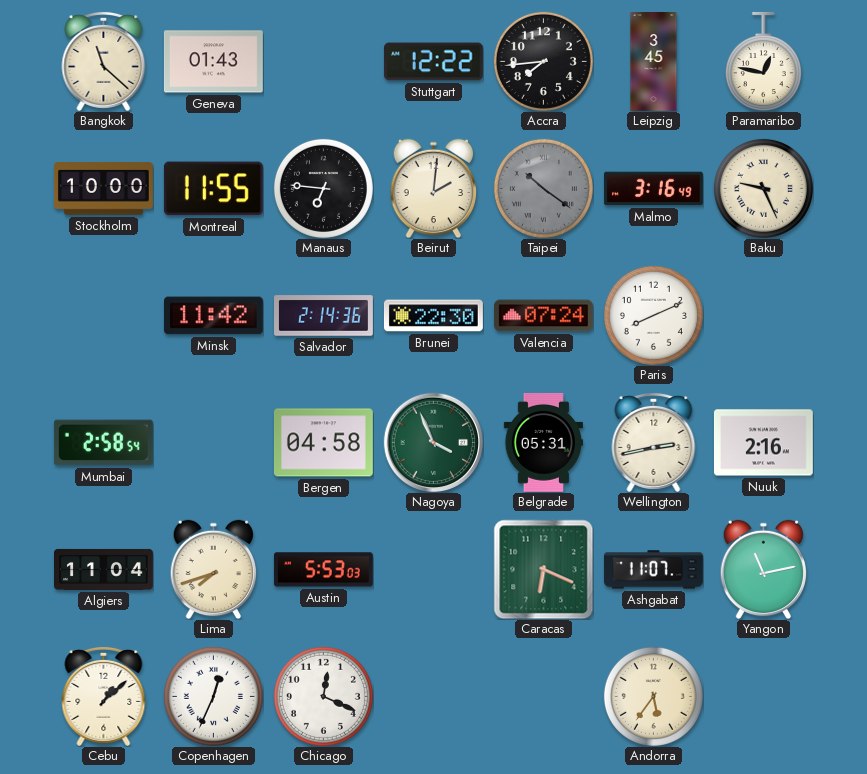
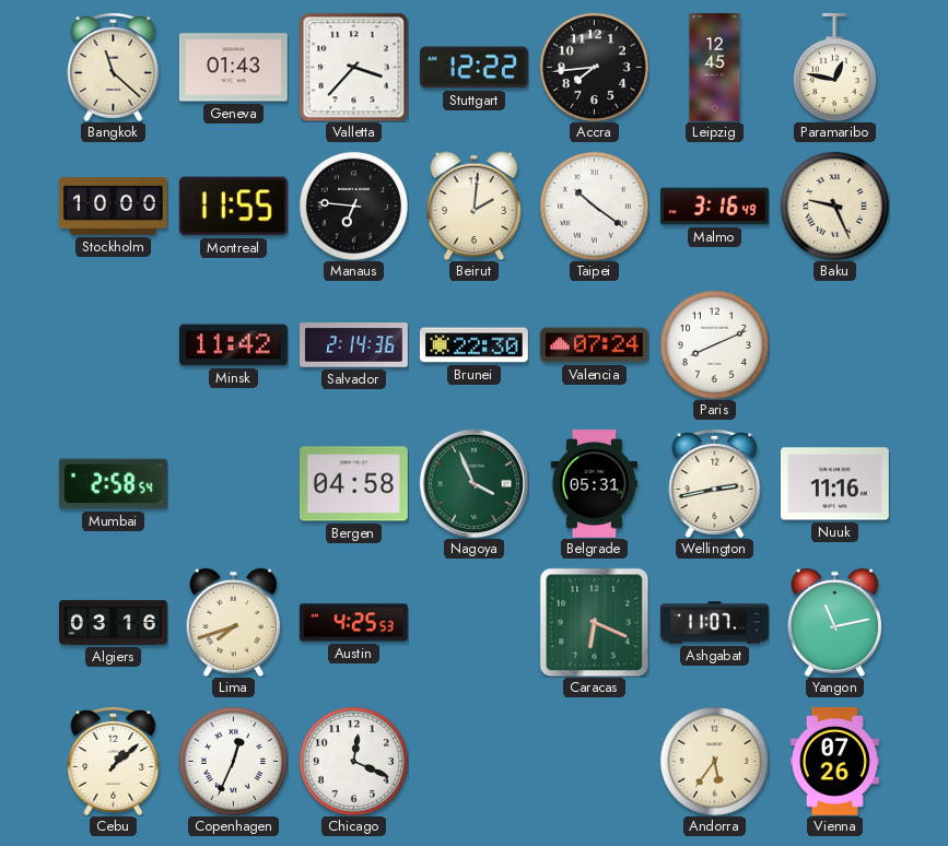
Valletta: none -> 3:37 (353, 67)
Leipzig: 3:45 -> 12:45 (715, 68)
Taipei dial: grey -> white (594, 205)
Nuuk: 2:16 -> 11:16 (834, 484)
Algiers: 11:04 -> 03:16 (114, 622)
Austin: 5:53 -> 4:25 (353, 623)
Vienna: none -> 07:26 (834, 762)
